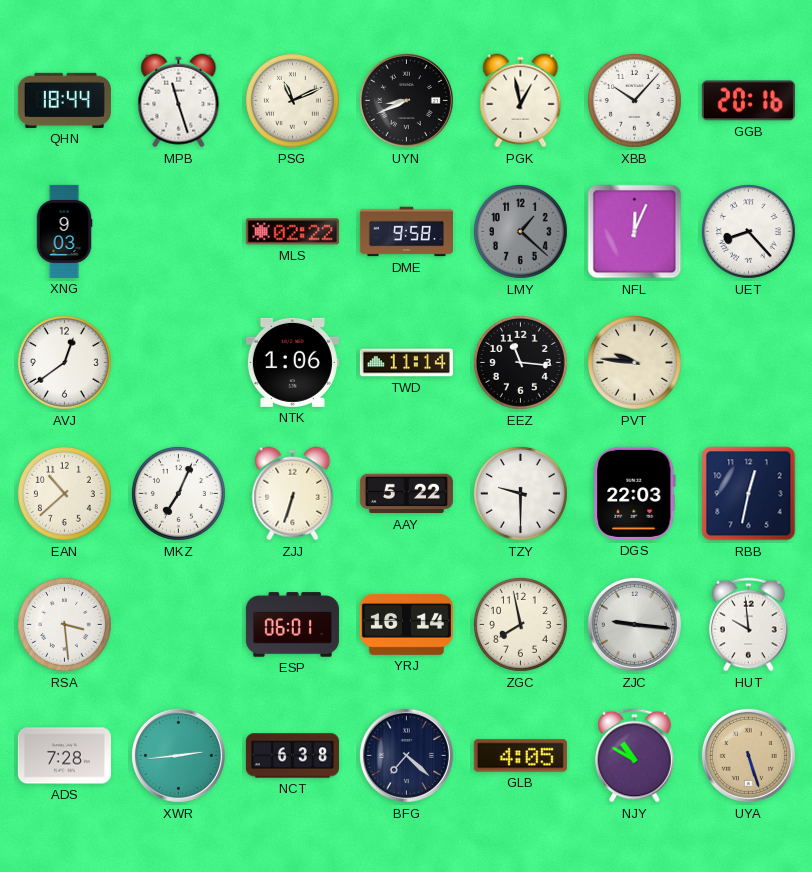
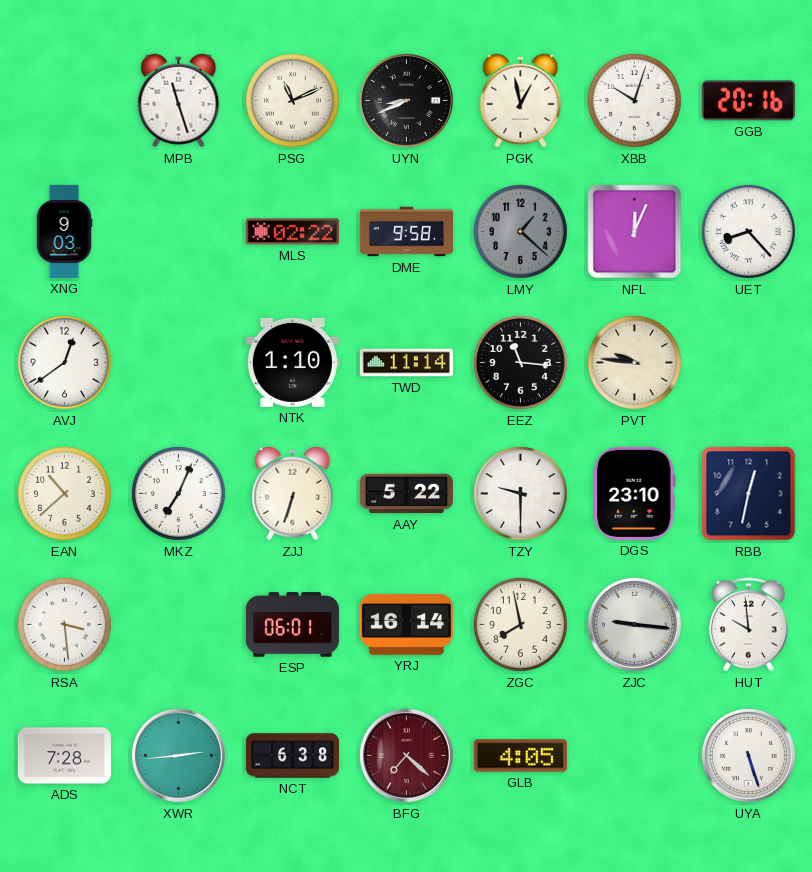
QHN: 18:44 -> none (64, 100)
XBB: 10:07 -> 10:03 (634, 100)
NTK: 1:06 -> 1:10 (292, 362)
DGS: 22:03 -> 23:10 (635, 493)
BFG dial: navy -> burgundy (406, 755)
NJY: 10:50 -> none (635, 756)
UYA dial: champagne -> white (748, 755)
